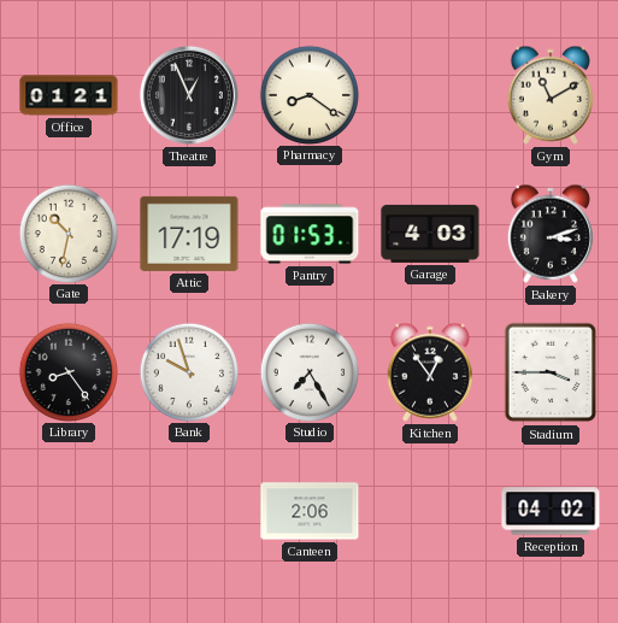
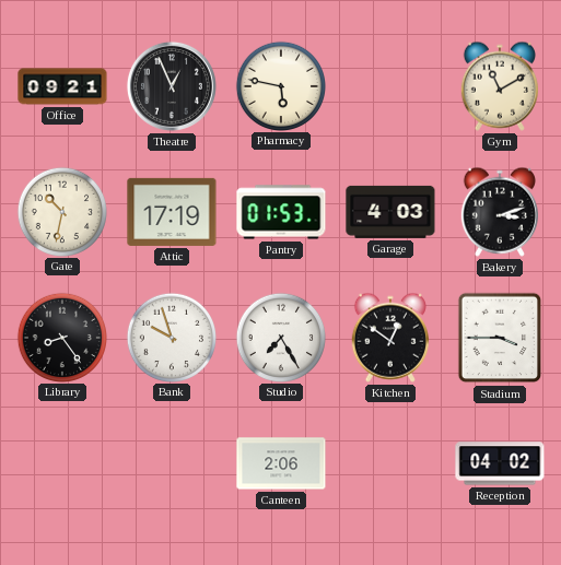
Office: 01:21 -> 09:21 (62, 86)
Pharmacy: 8:21 -> 5:47 (280, 85)
Kitchen: 12:54 -> 12:51 (390, 338)
